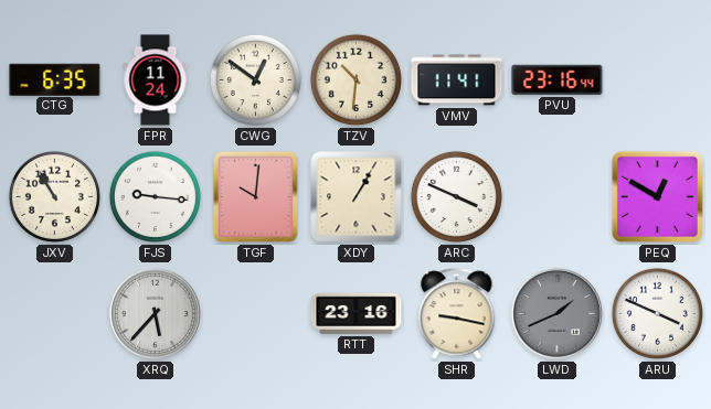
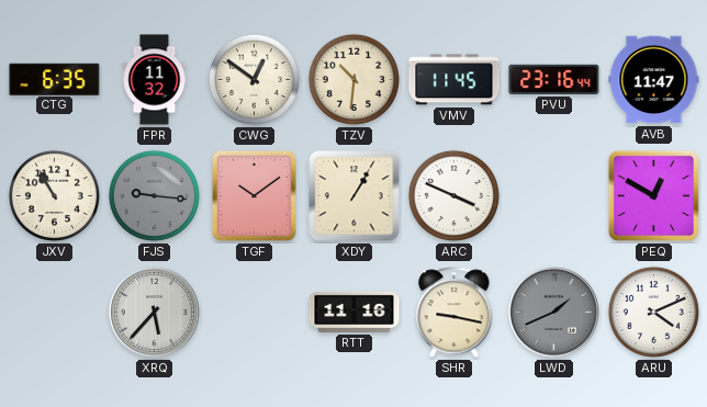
FPR: 11:24 -> 11:32 (155, 80)
VMV: 11:41 -> 11:45 (454, 80)
AVB: none -> 11:47 (654, 80)
FJS dial: white -> grey (154, 195)
TGF: 10:01 -> 10:09 (254, 195)
RTT: 23:16 -> 11:16 (355, 312)
ARU: 3:49 -> 4:11 (653, 312)
